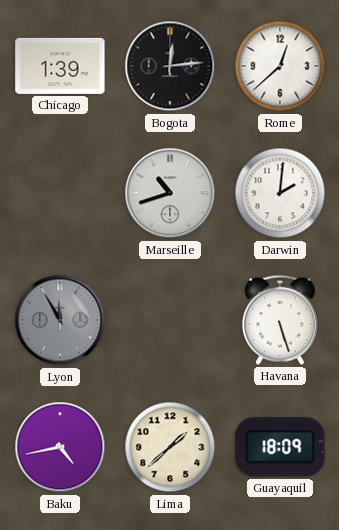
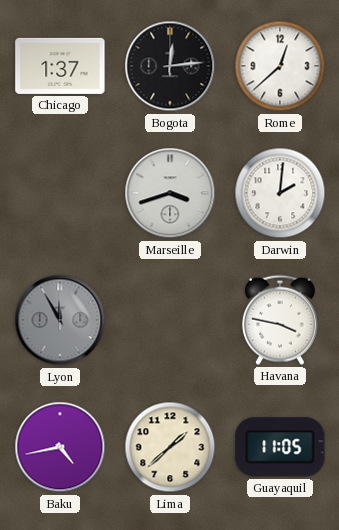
Chicago: 1:39 -> 1:37 (60, 66)
Marseille: 10:42 -> 3:42 (170, 193)
Havana: 5:27 -> 3:47 (280, 320)
Guayaquil: 18:09 -> 11:05 (280, 447)
